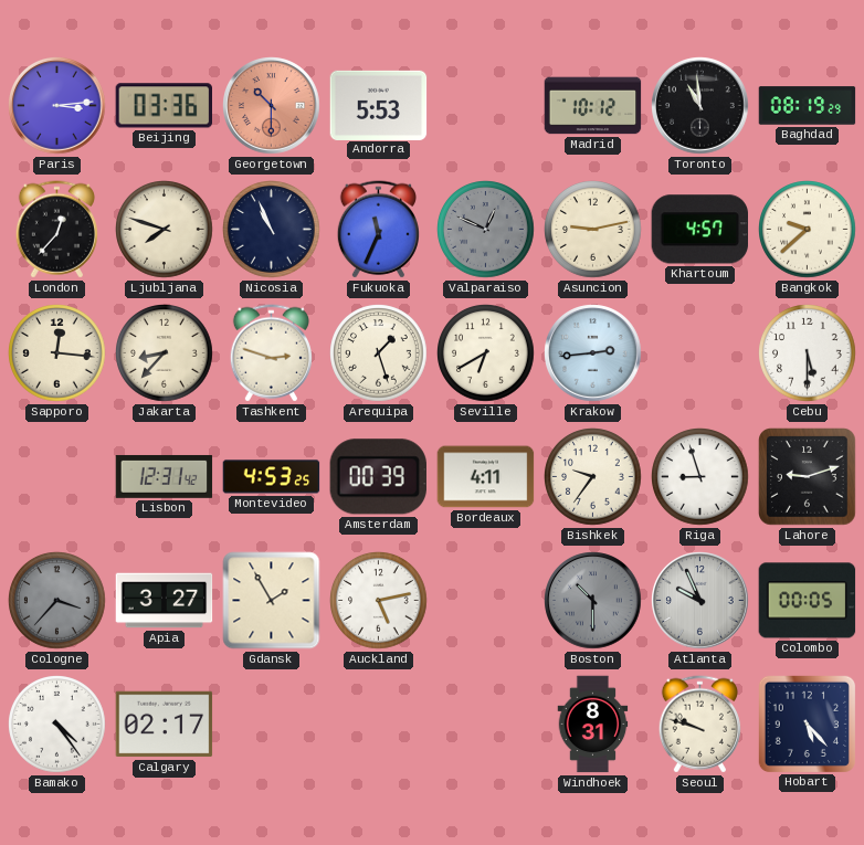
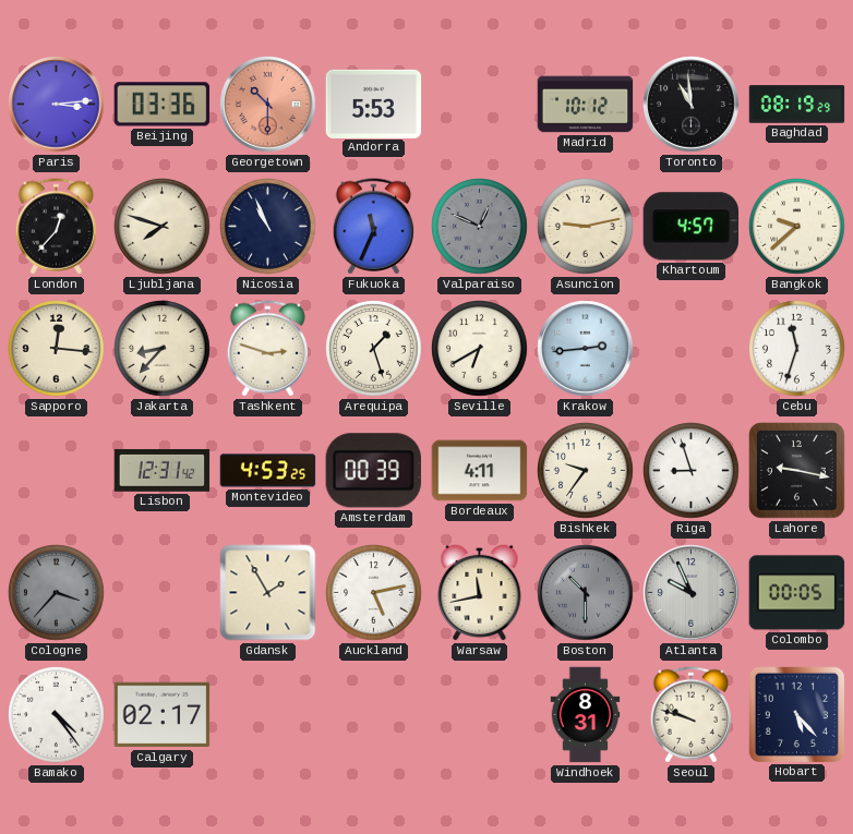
Cebu: 5:30 -> 11:33 (797, 349)
Lahore: 9:12 -> 9:17 (797, 471)
Apia: 3:27 -> none (165, 601)
Warsaw: none -> 11:43 (480, 592)
